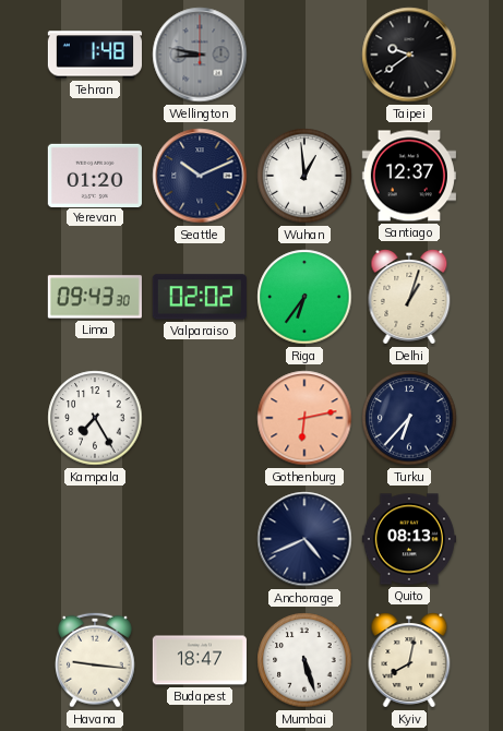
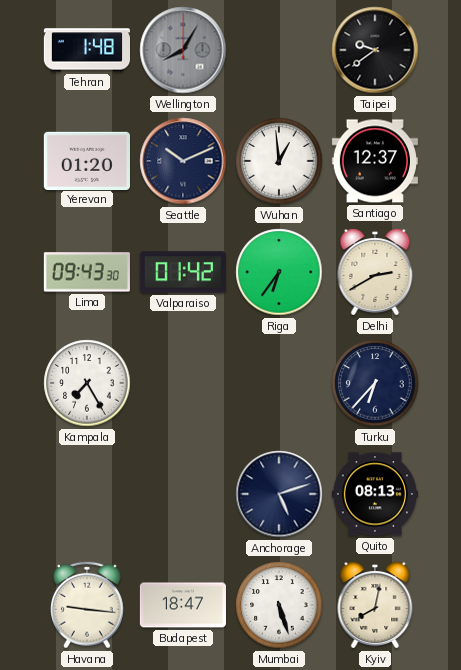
Wellington: 8:47 -> 8:05 (183, 50)
Valparaiso: 02:02 -> 01:42 (183, 272)
Delhi: 1:03 -> 2:40 (375, 272)
Gothenburg: 6:13 -> none (304, 418)
Anchorage: 4:41 -> 5:12 (279, 494)
